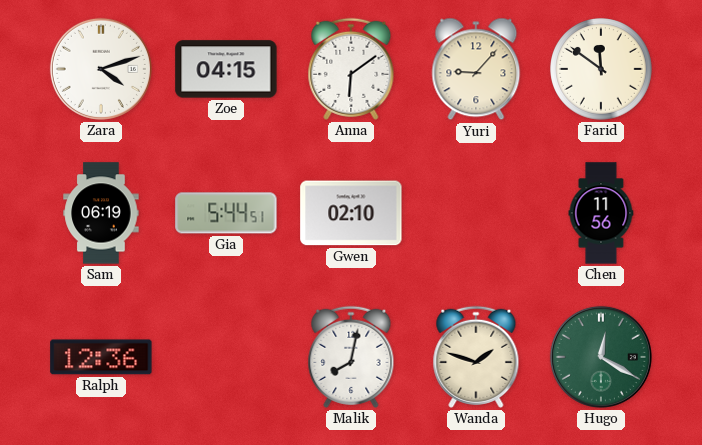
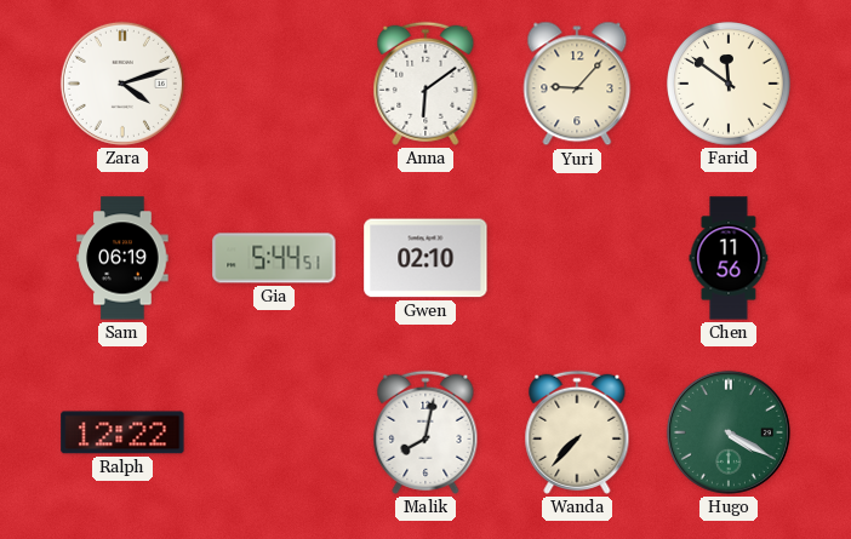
Zoe: 04:15 -> none (226, 69)
Ralph: 12:36 -> 12:22 (122, 432)
Wanda: 1:48 -> 7:37 (577, 432)
Hugo: 12:20 -> 4:20 (729, 432)
